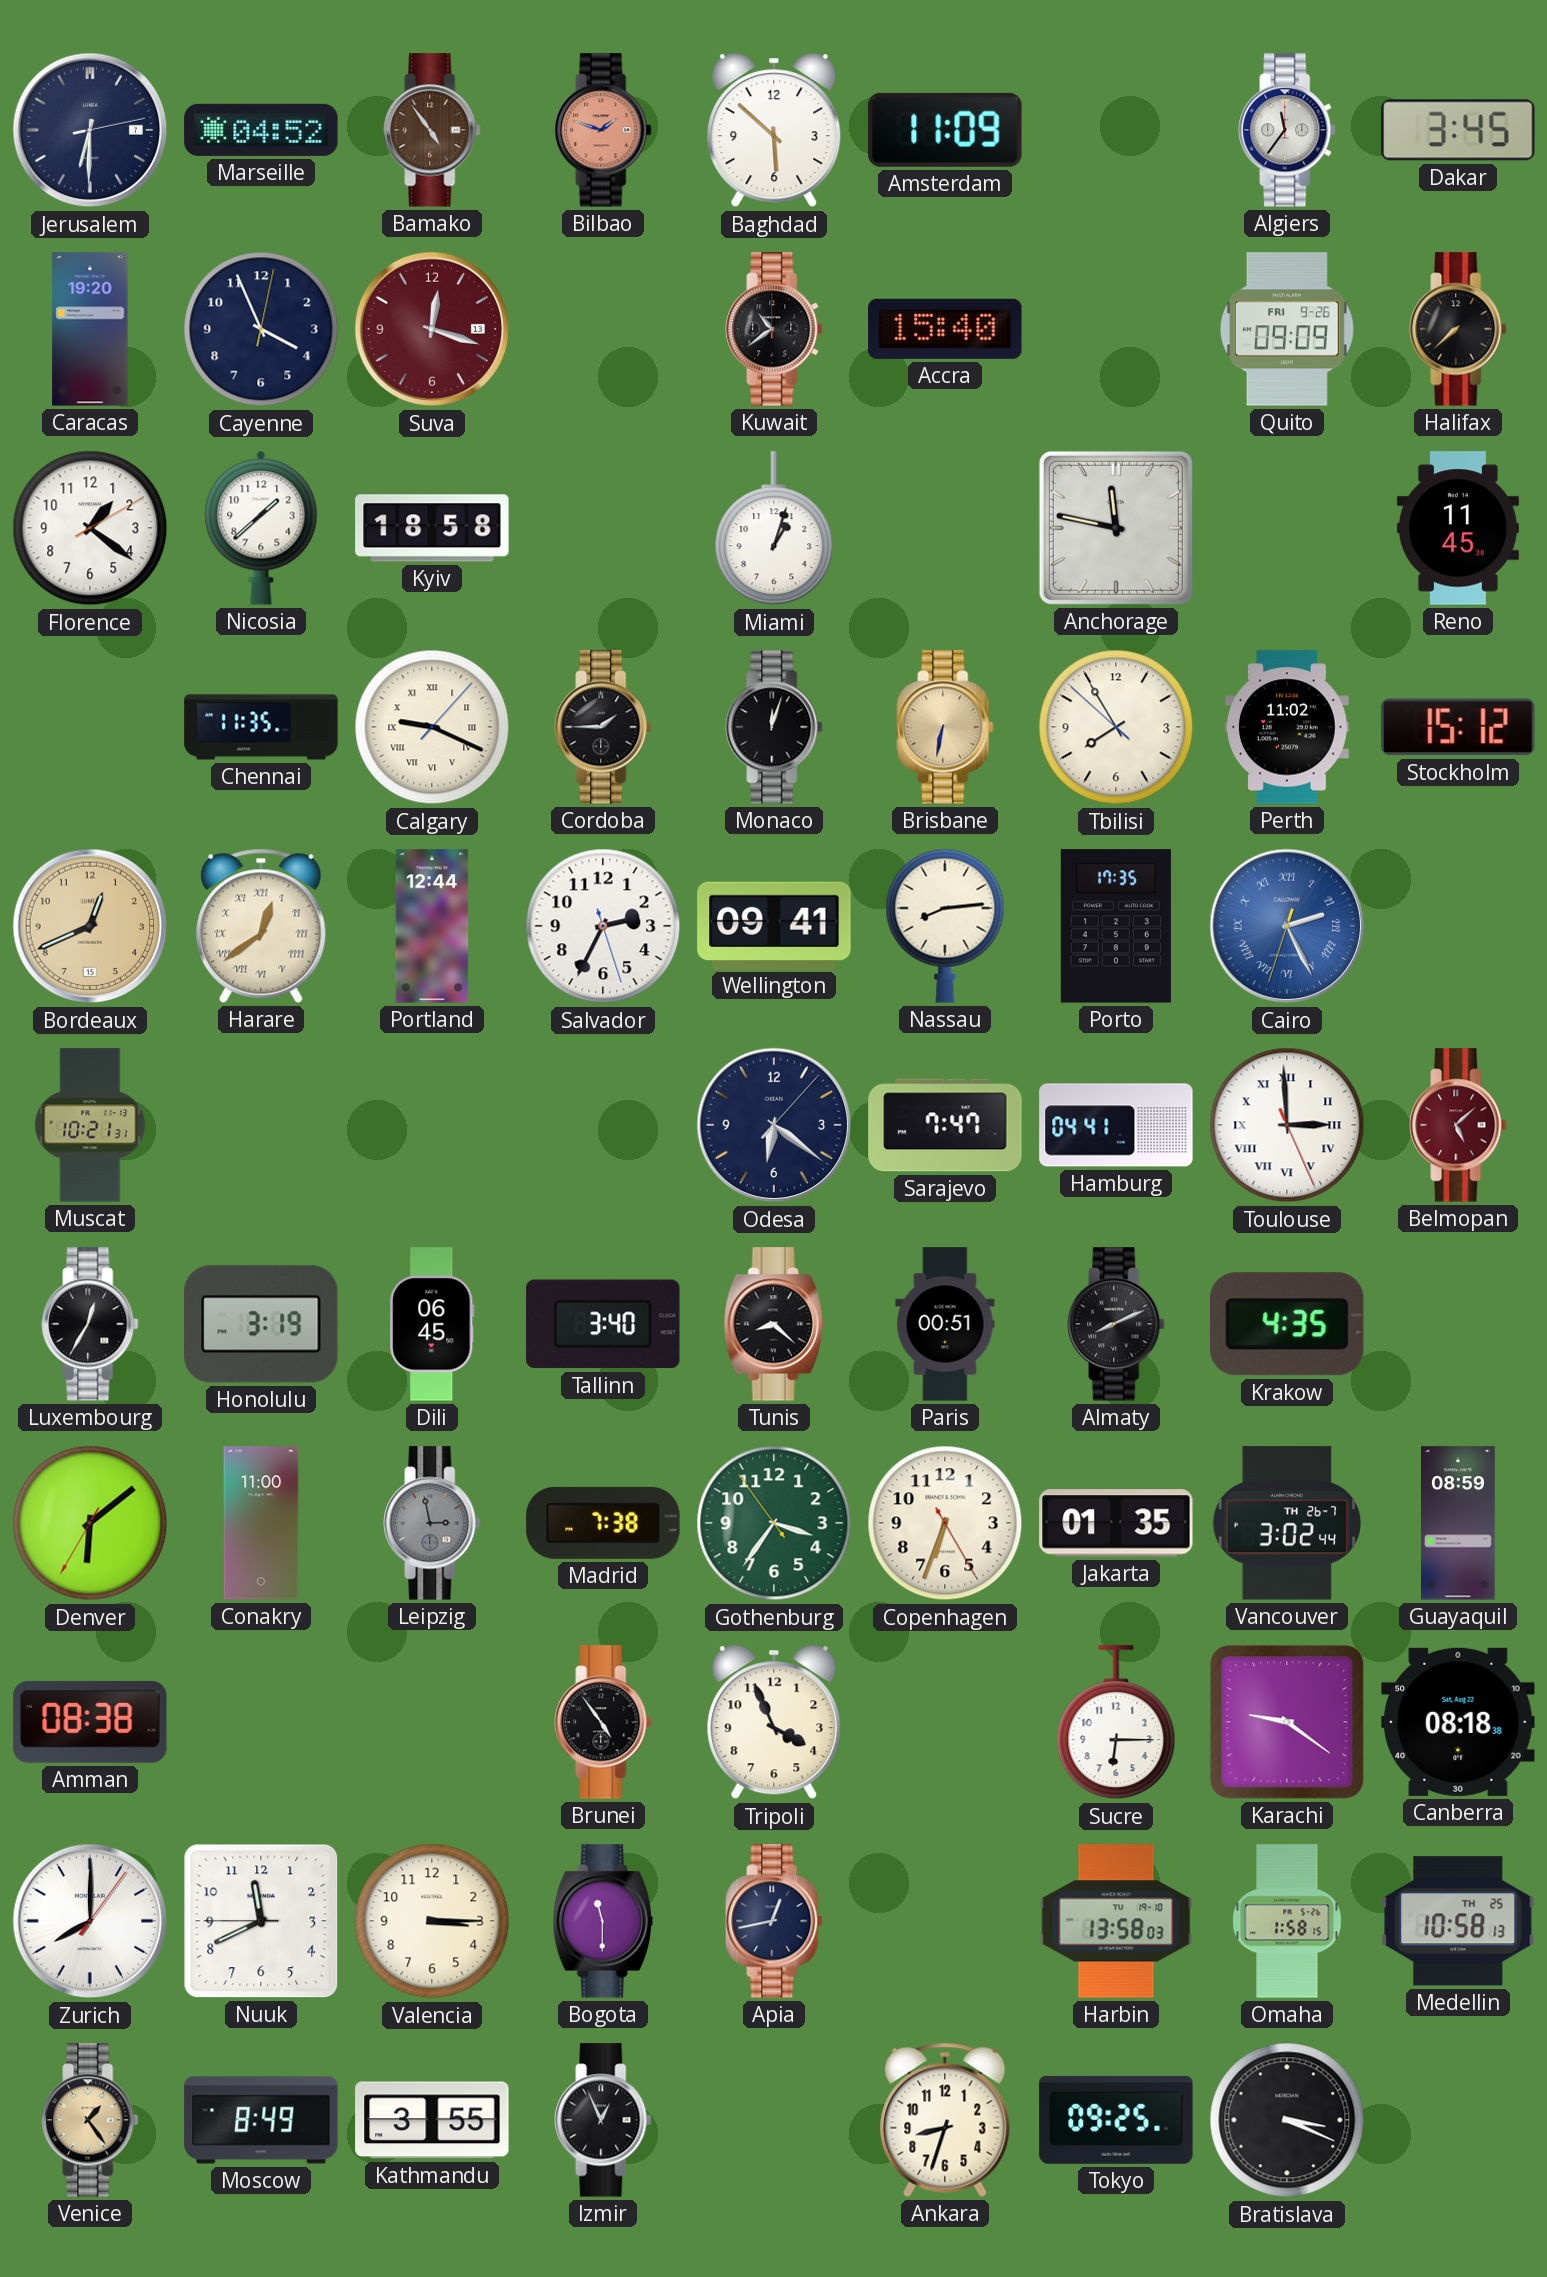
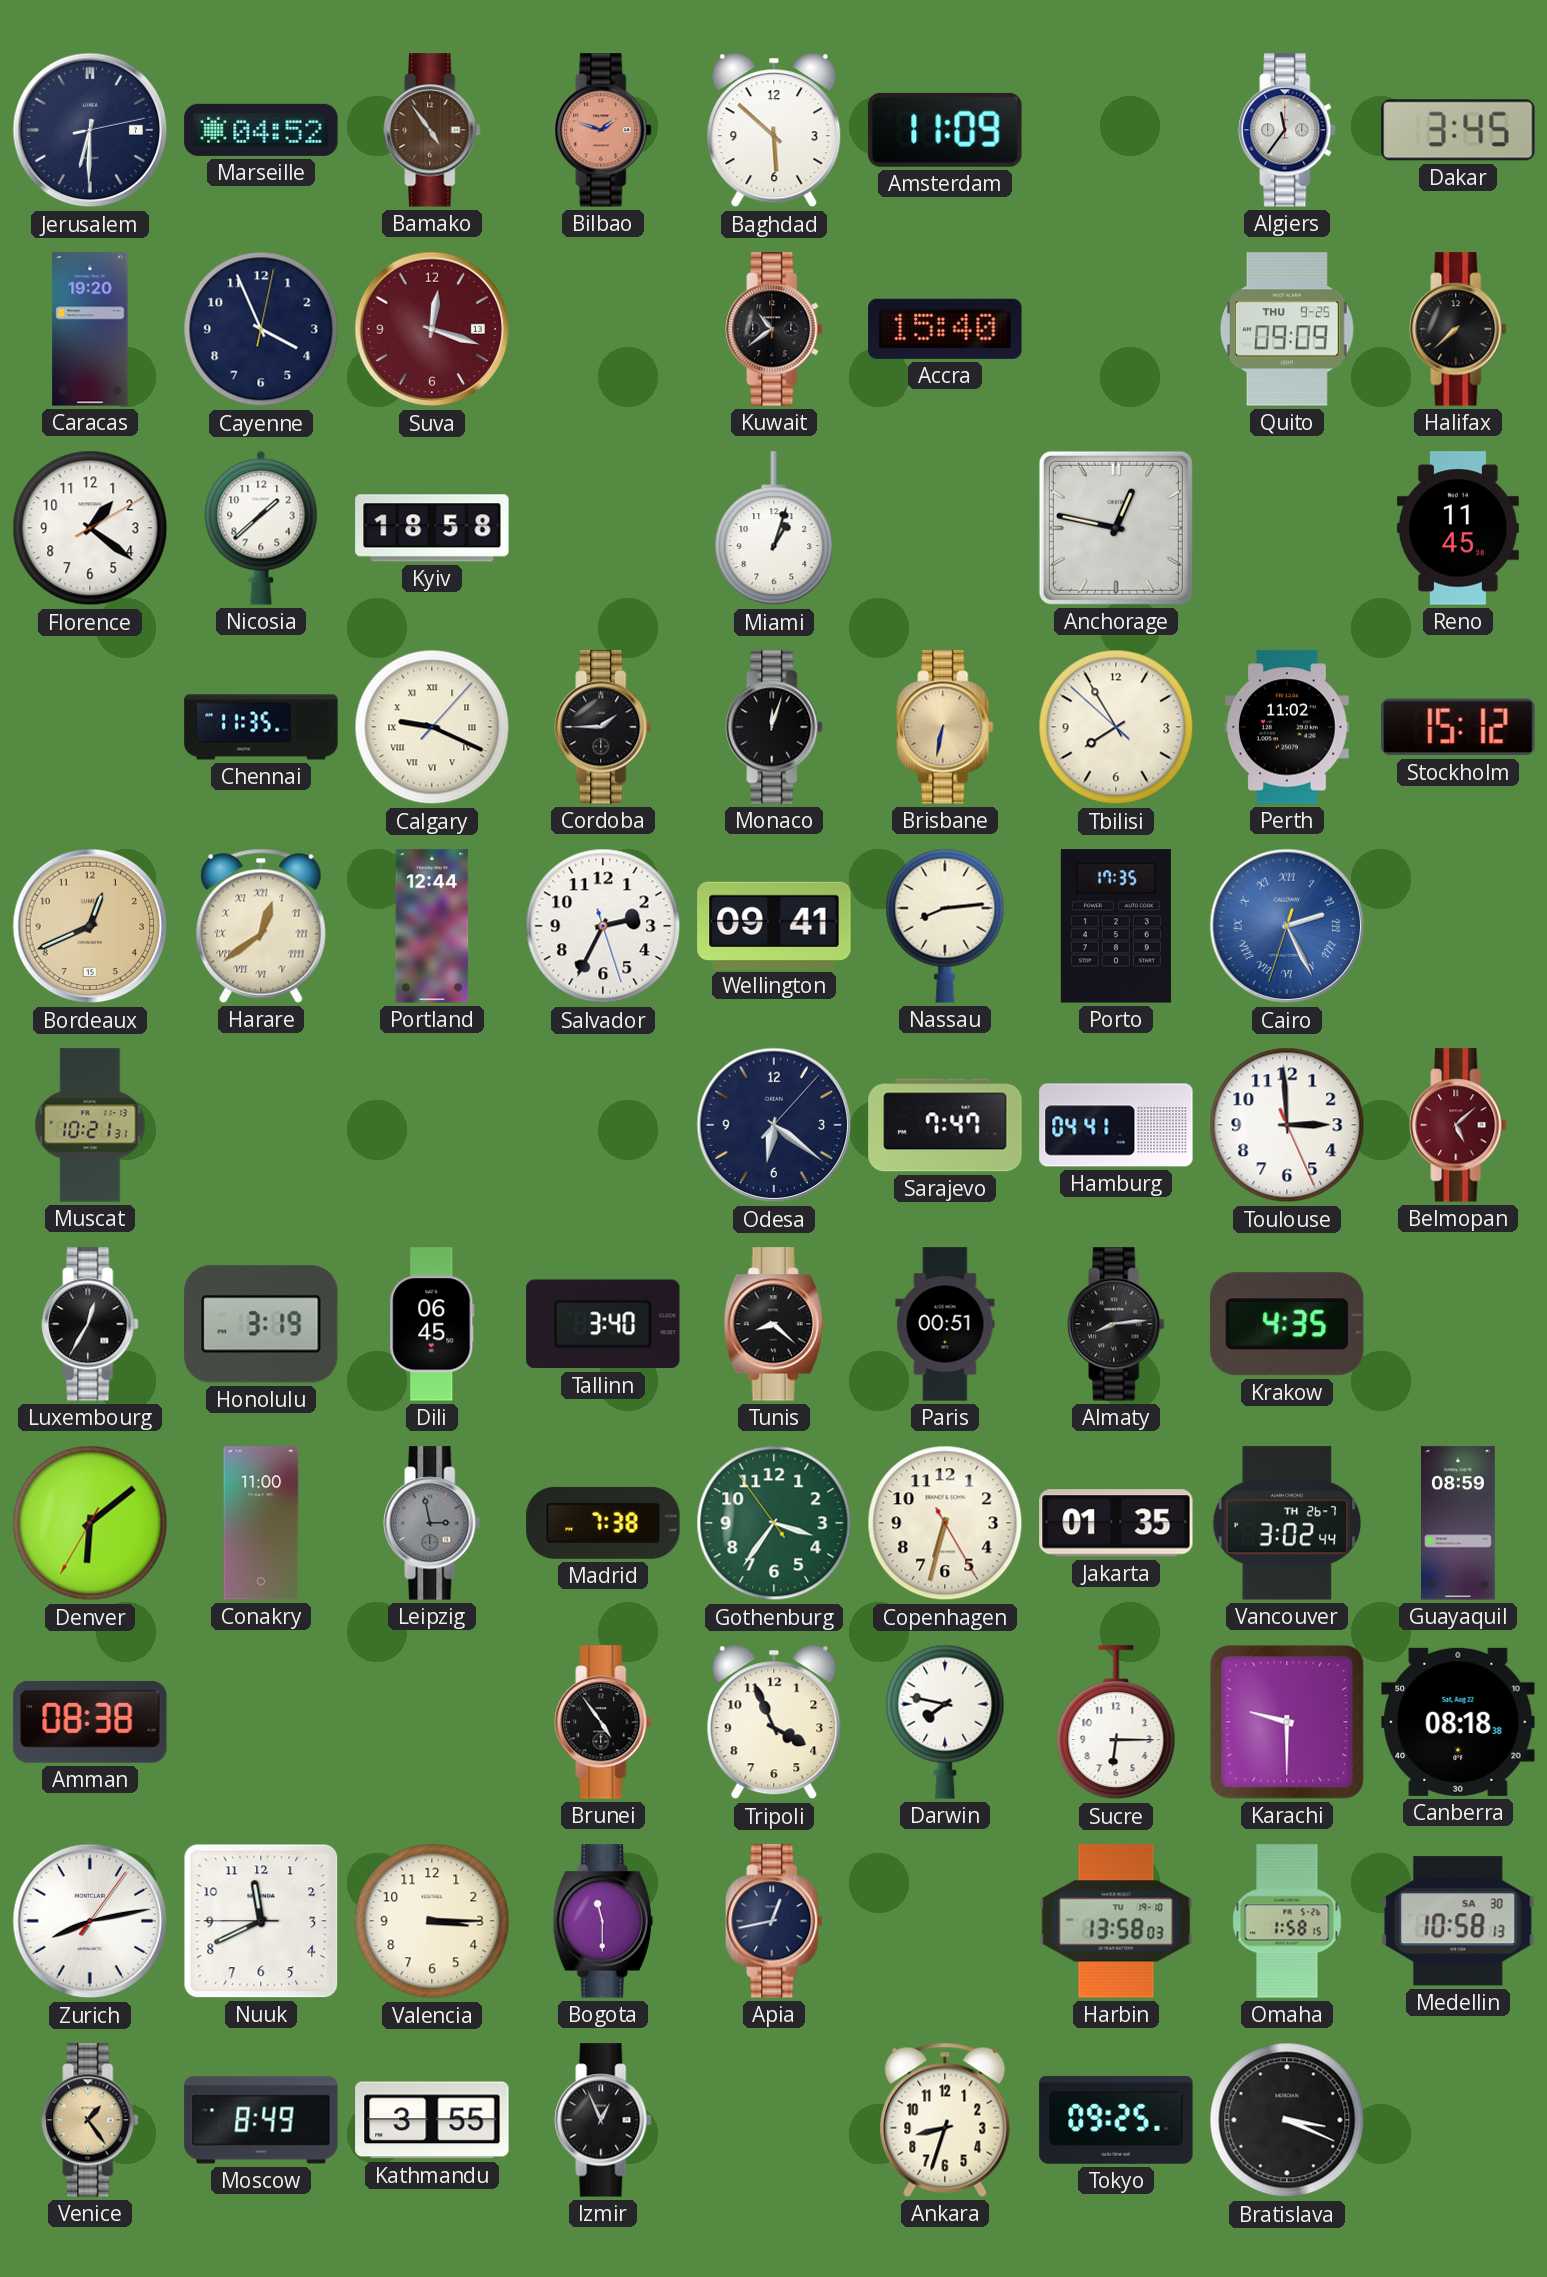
Quito date: FRI 9-26 -> THU 9-25 (1287, 329)
Anchorage: 11:47 -> 12:47 (1116, 528)
Toulouse numerals: Roman -> Arabic (1287, 1125)
Almaty: 8:11 -> 8:14 (1116, 1324)
Copenhagen: 6:33 -> 6:32 (945, 1523)
Darwin: none -> 7:47 (945, 1722)
Karachi: 9:21 -> 9:30 (1287, 1722)
Zurich: 8:00 -> 8:13 (90, 1921)
Medellin date: TH 25 -> SA 30 (1458, 1921)
